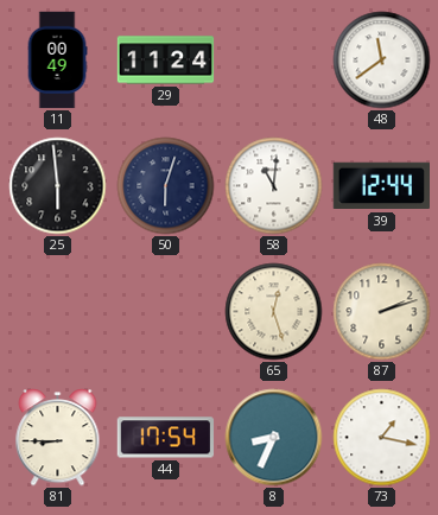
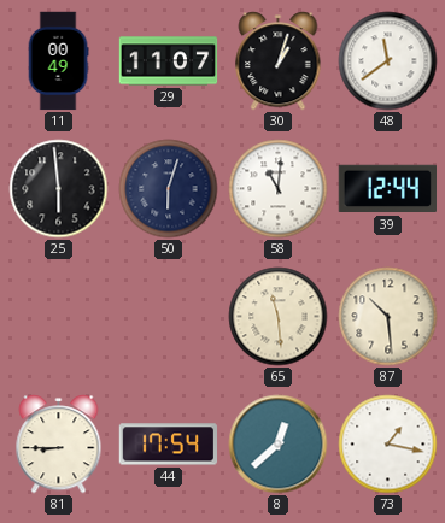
29: 11:24 -> 11:07 (169, 61)
30: none -> 1:03 (279, 61)
65: 12:27 -> 11:29 (279, 317)
87: 2:12 -> 10:29 (388, 317)
8: 8:34 -> 12:38 (279, 445)
